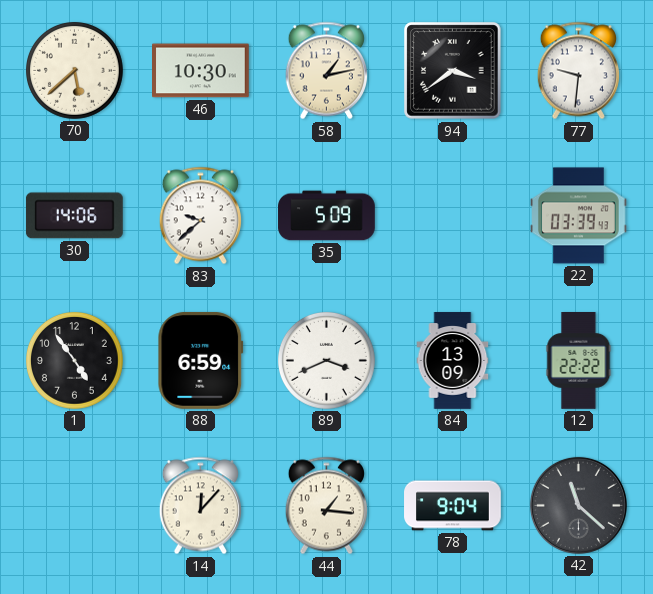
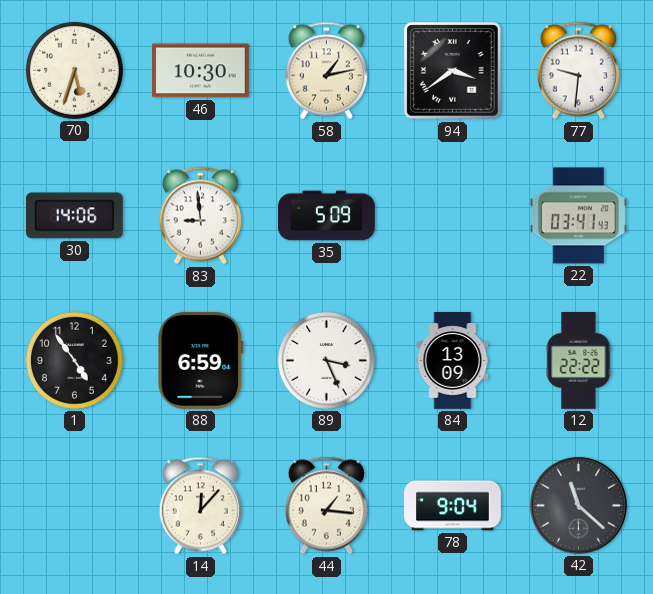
70: 5:38 -> 5:33 (75, 71)
83: 9:38 -> 8:59 (200, 216)
22: 03:39 -> 03:41 (579, 216)
89: 3:41 -> 3:26 (327, 361)
